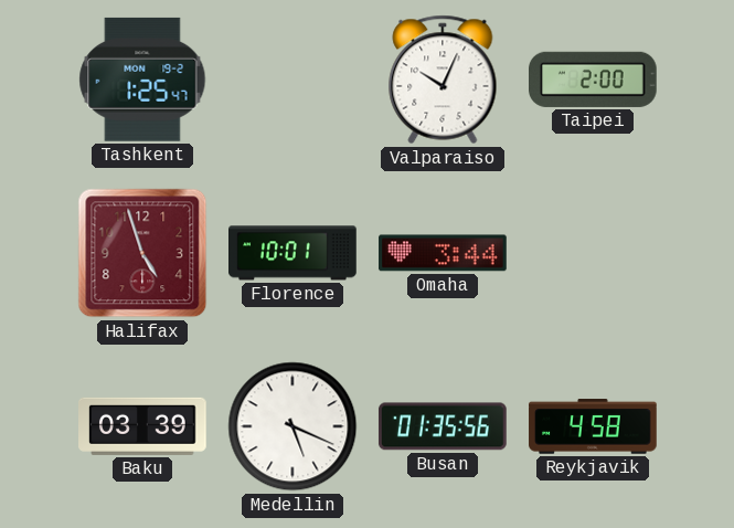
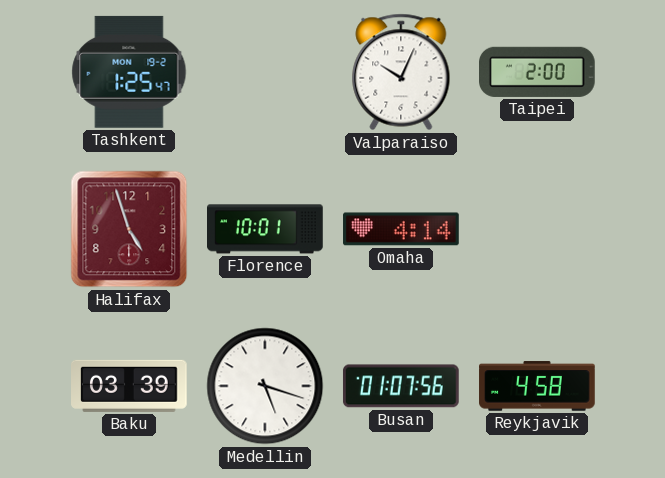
Omaha: 3:44 -> 4:14 (401, 229)
Medellin: 5:19 -> 5:18 (265, 386)
Busan: 01:35 -> 01:07 (401, 386)
